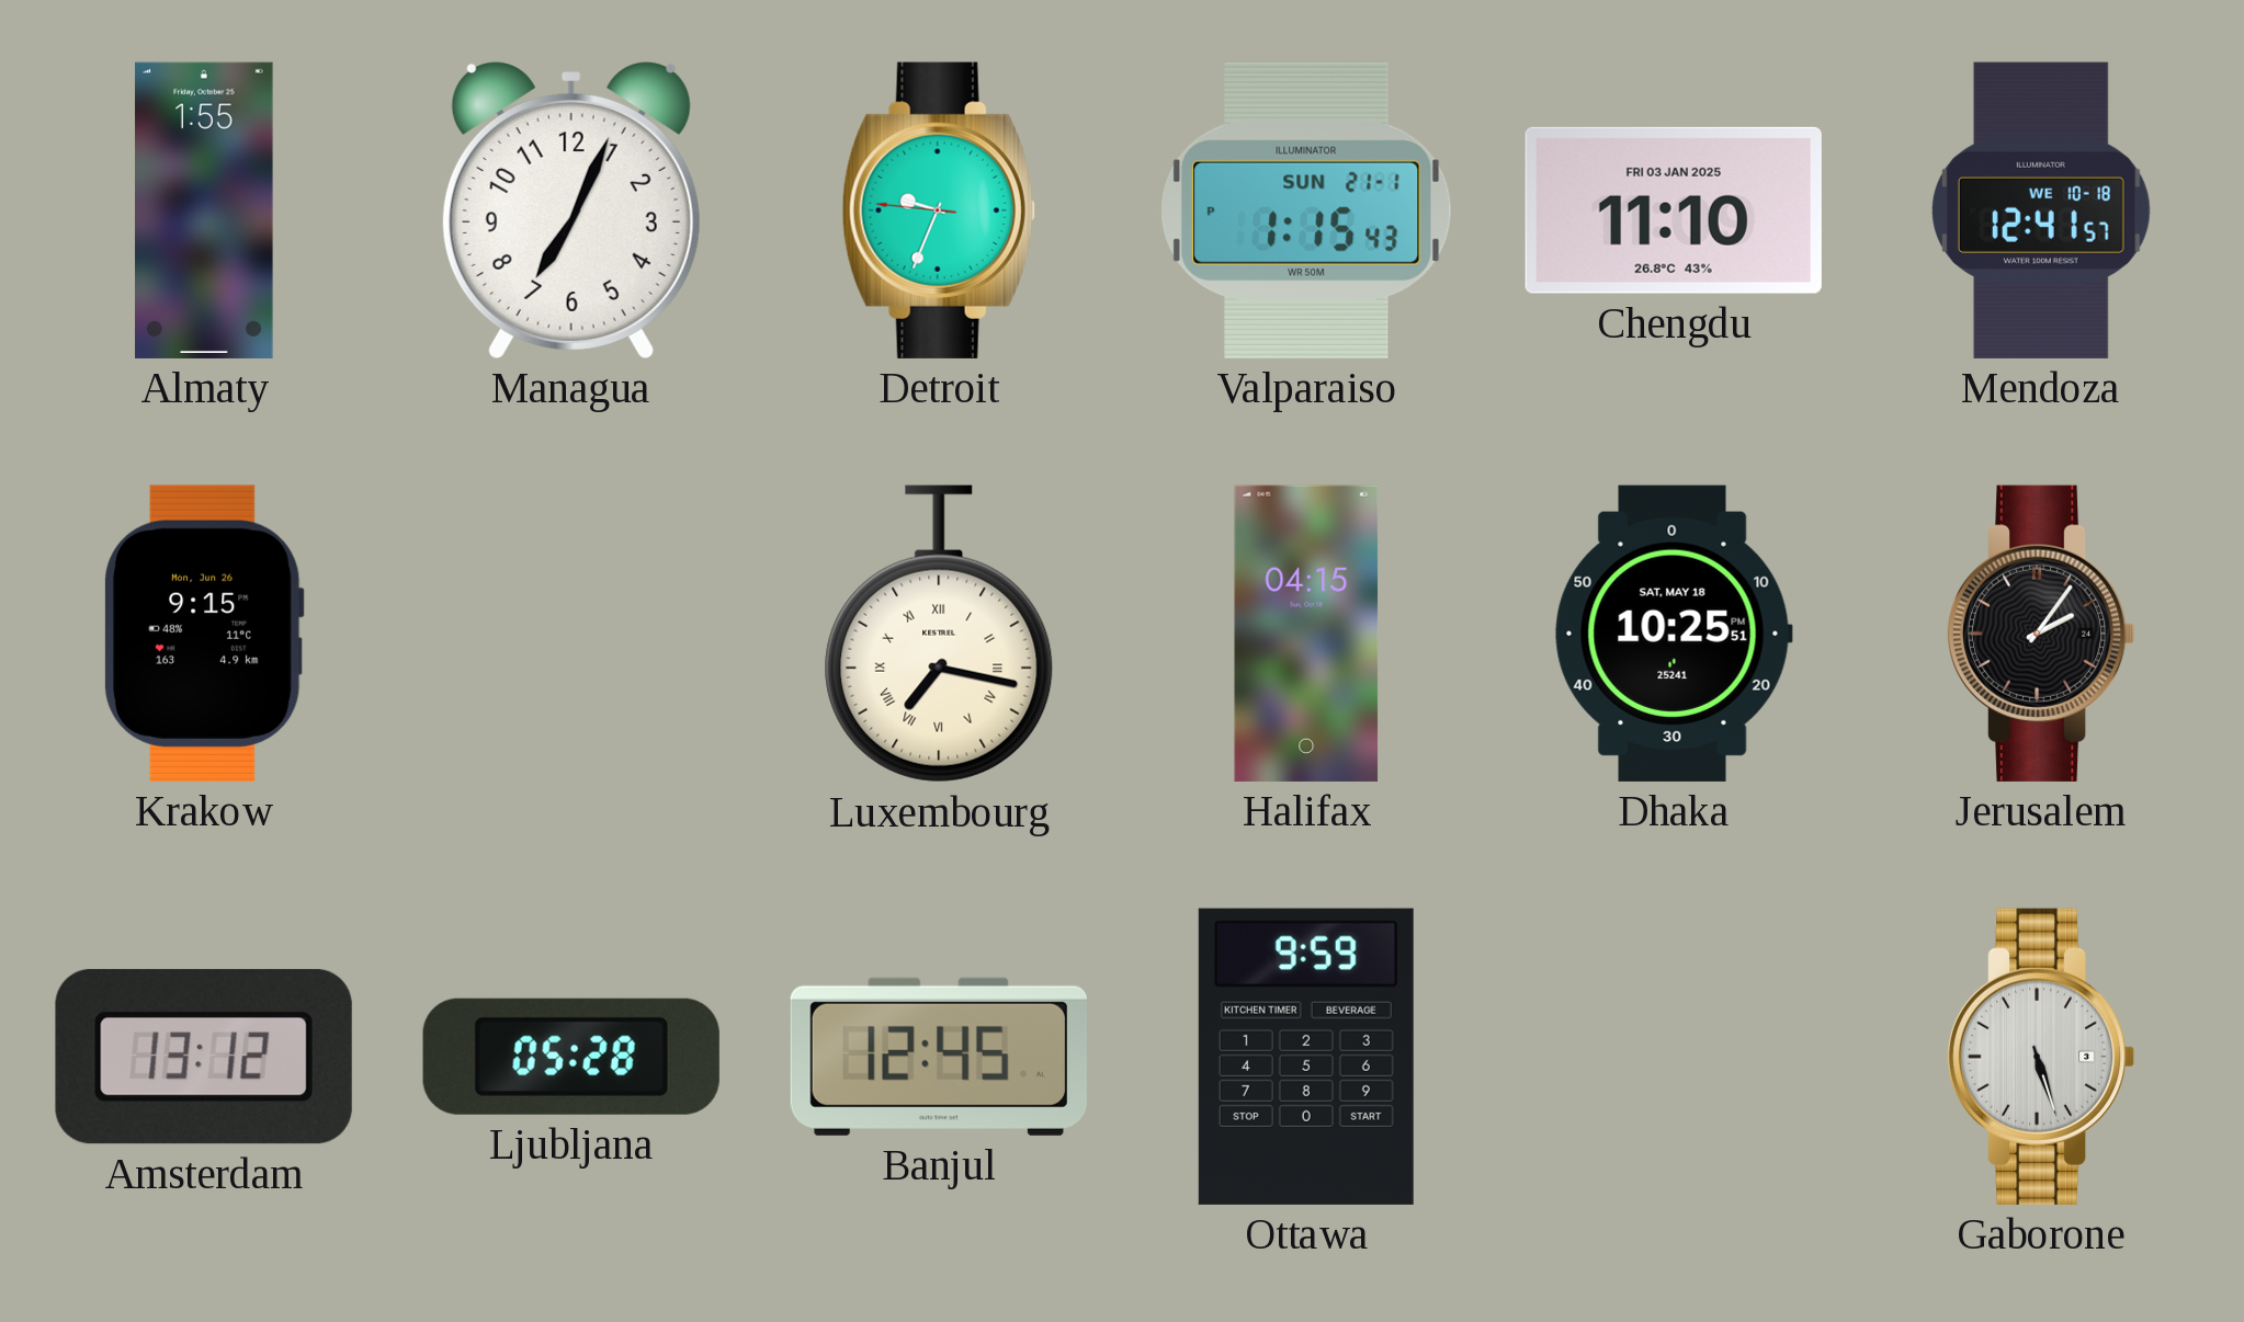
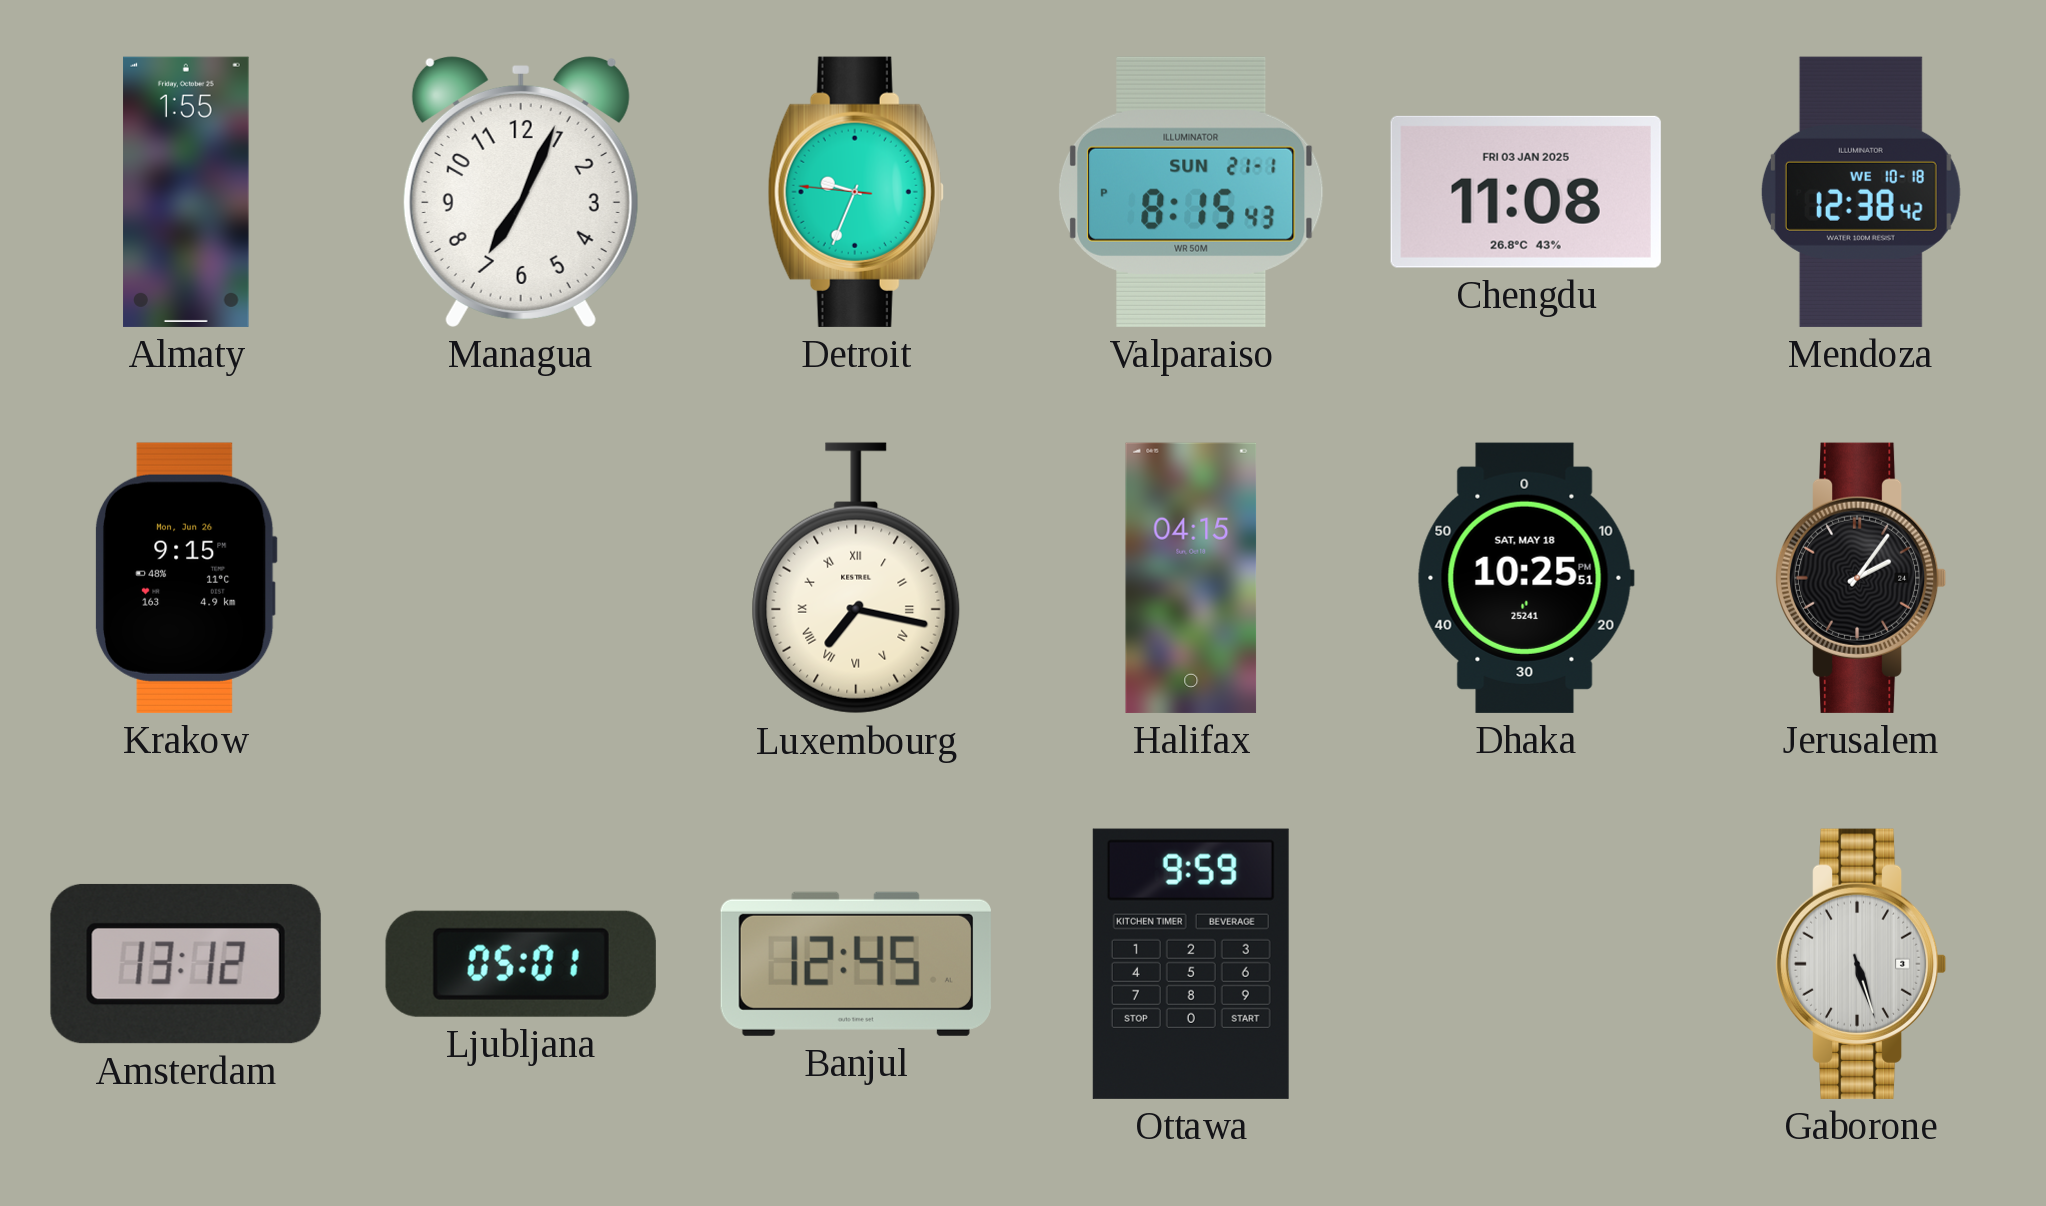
Valparaiso: 1:15 -> 8:15 (1191, 192)
Chengdu: 11:10 -> 11:08 (1526, 192)
Mendoza: 12:41 -> 12:38 (1861, 192)
Ljubljana: 05:28 -> 05:01 (521, 964)
